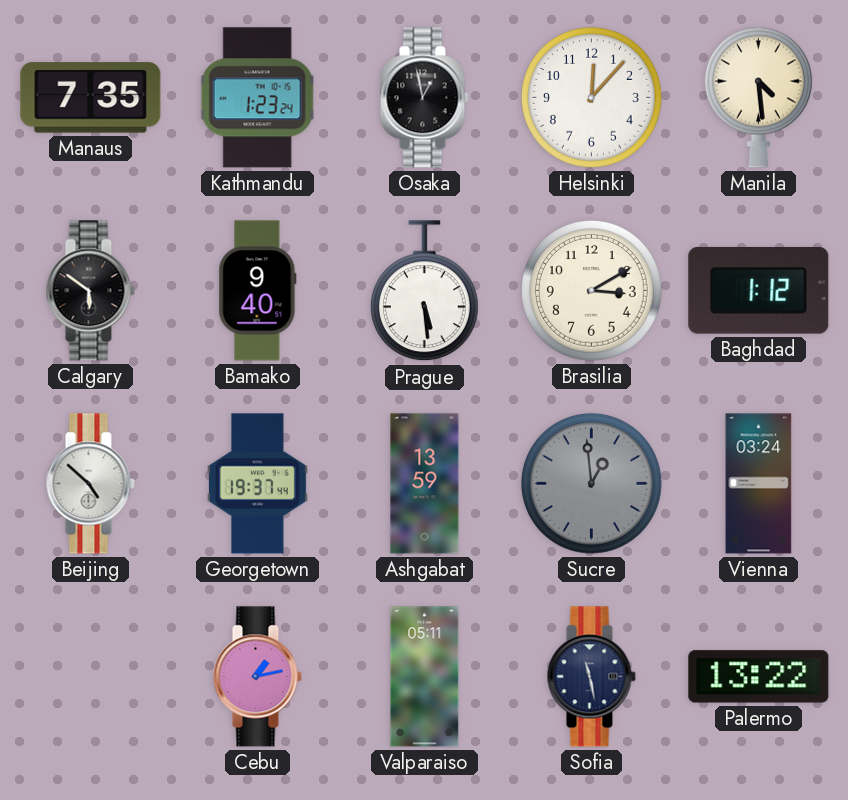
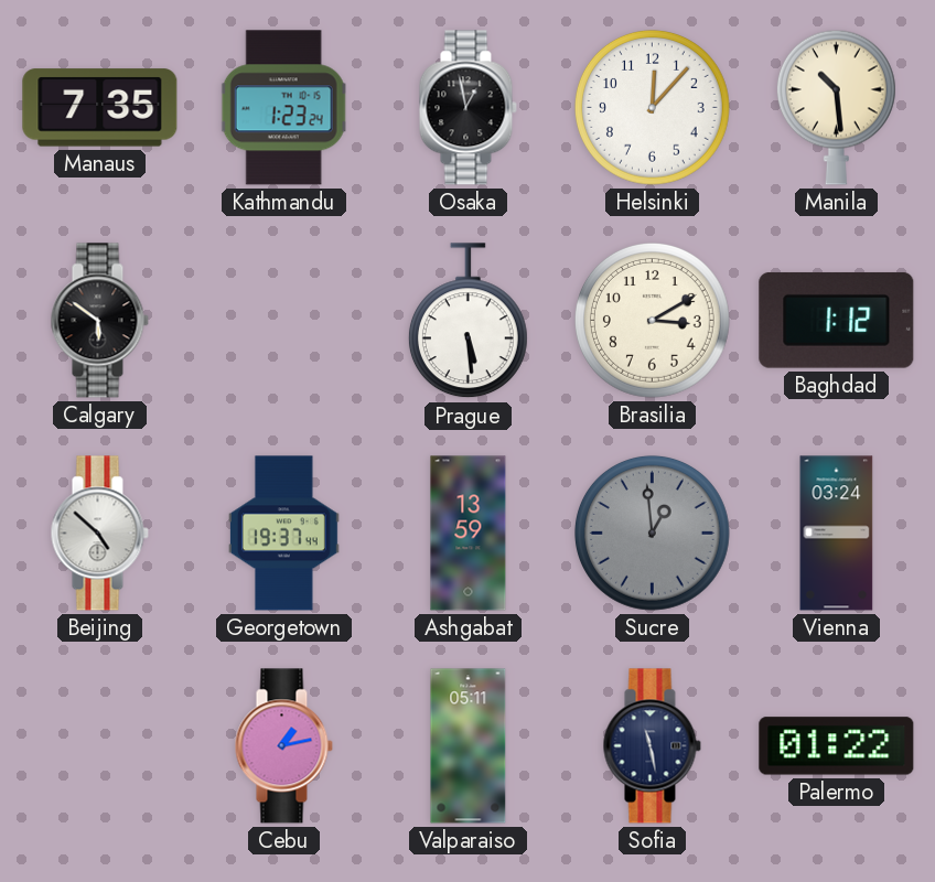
Manila: 4:29 -> 10:29 (836, 107)
Bamako: 9:40 -> none (258, 291)
Palermo: 13:22 -> 01:22 (837, 746)
